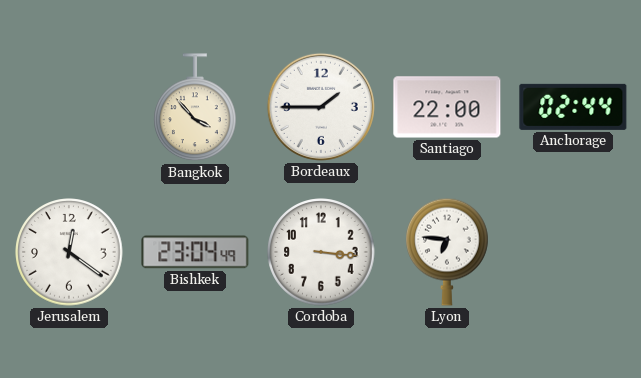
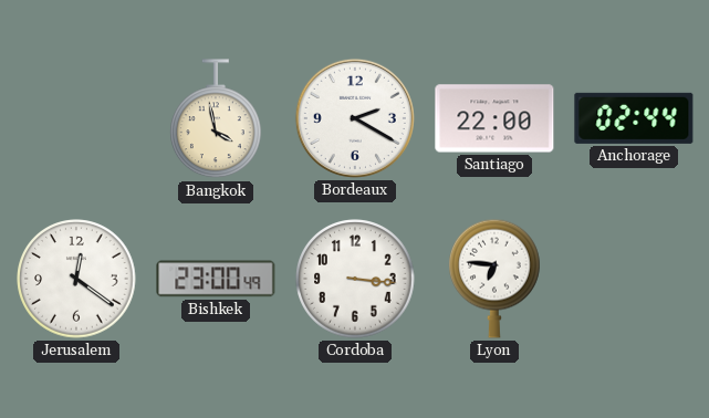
Bangkok: 3:53 -> 3:58 (217, 119)
Bordeaux: 1:45 -> 2:20 (355, 118)
Bishkek: 23:04 -> 23:00 (216, 279)
